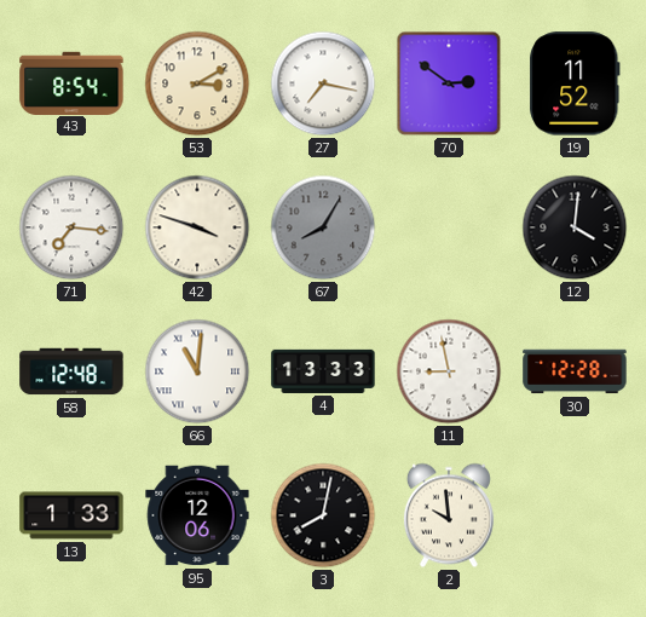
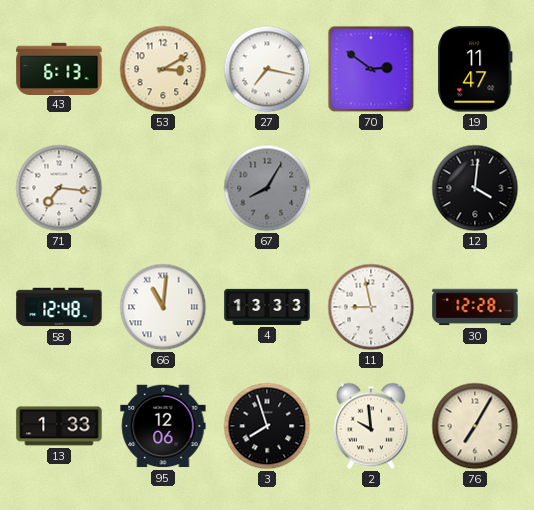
43: 8:54 -> 6:13 (59, 68)
19: 11:52 -> 11:47 (475, 69)
42: 3:48 -> none (197, 227)
3: 8:02 -> 7:57 (267, 426)
76: none -> 7:05 (475, 426)
